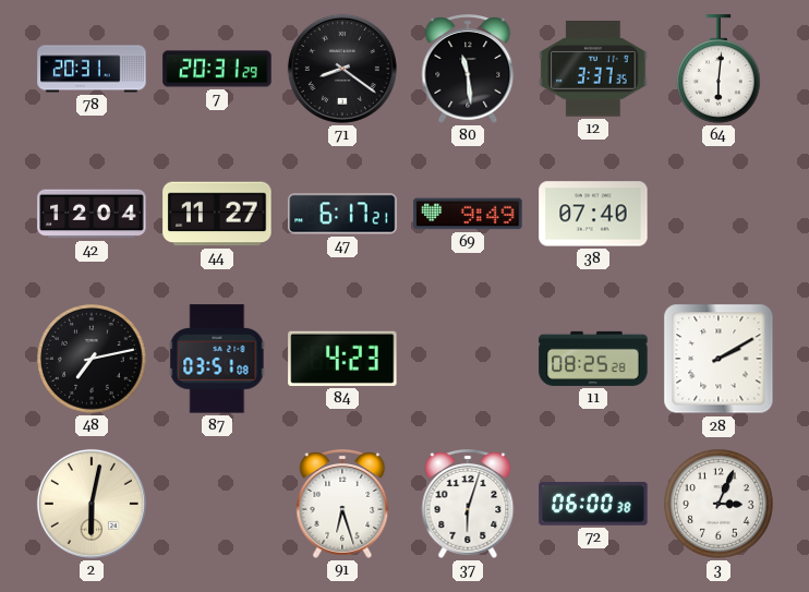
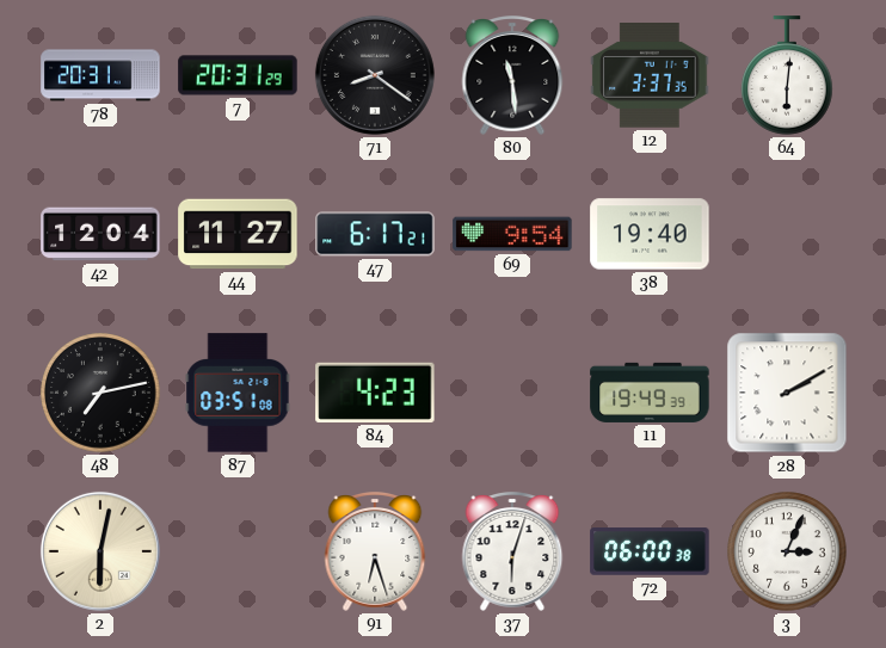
69: 9:49 -> 9:54 (512, 234)
38: 07:40 -> 19:40 (650, 234)
11: 08:25 -> 19:49 (650, 393)
